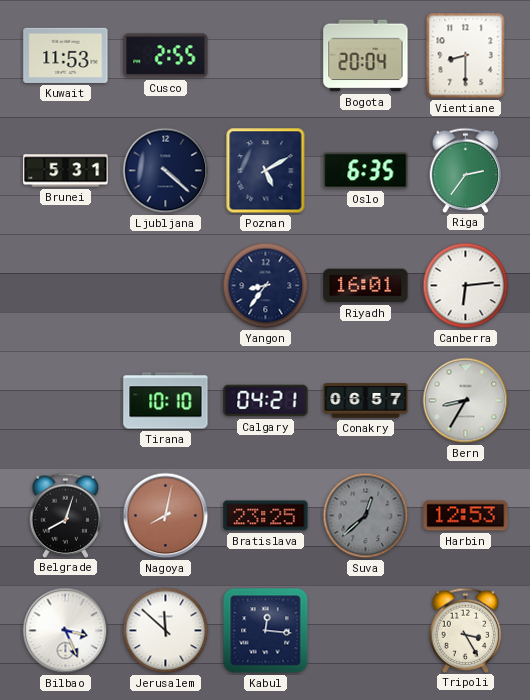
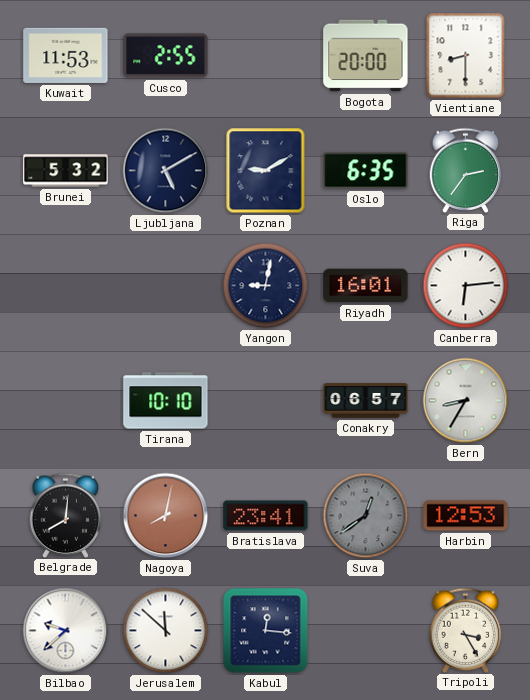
Bogota: 20:04 -> 20:00 (366, 56)
Brunei: 5:31 -> 5:32 (66, 171)
Ljubljana: 4:22 -> 5:10 (166, 171)
Poznan: 5:10 -> 9:10 (266, 171)
Yangon: 8:36 -> 9:02 (266, 286)
Calgary: 04:21 -> none (266, 401)
Belgrade: 8:03 -> 8:01 (66, 515)
Bratislava: 23:25 -> 23:41 (266, 516)
Suva: 12:38 -> 12:39 (366, 516)
Bilbao: 3:26 -> 9:38 (66, 631)
